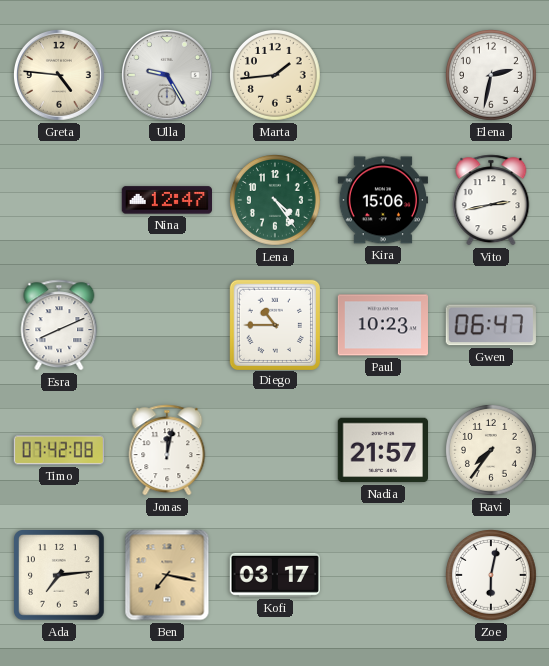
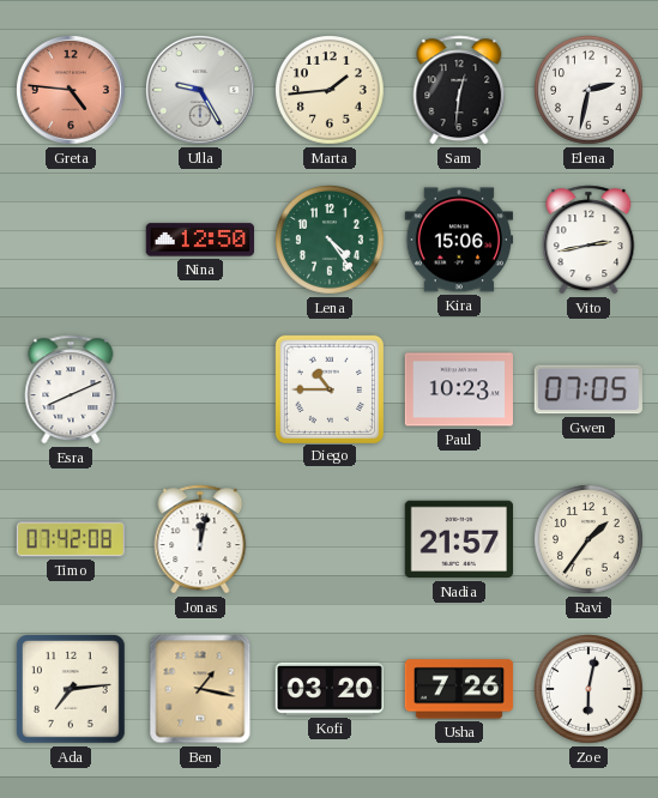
Greta dial: cream -> salmon (71, 90)
Sam: none -> 12:31 (459, 90)
Nina: 12:47 -> 12:50 (199, 240)
Gwen: 06:47 -> 07:05 (588, 389)
Ravi: 7:36 -> 1:36 (590, 540)
Ben: 7:17 -> 1:17 (200, 689)
Kofi: 03:17 -> 03:20 (328, 689)
Usha: none -> 7:26 (459, 689)
